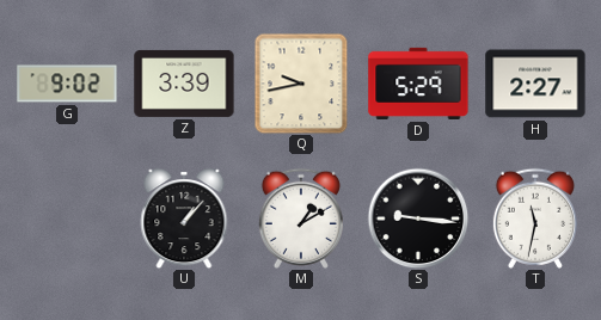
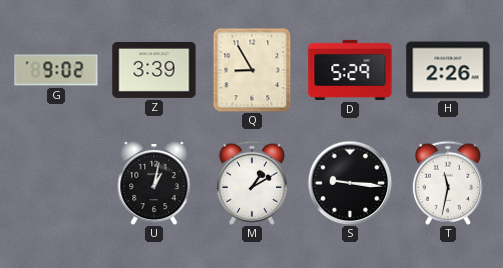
Q: 9:43 -> 8:55 (252, 70)
H: 2:27 -> 2:26 (448, 70)
U: 1:07 -> 1:02 (154, 183)
